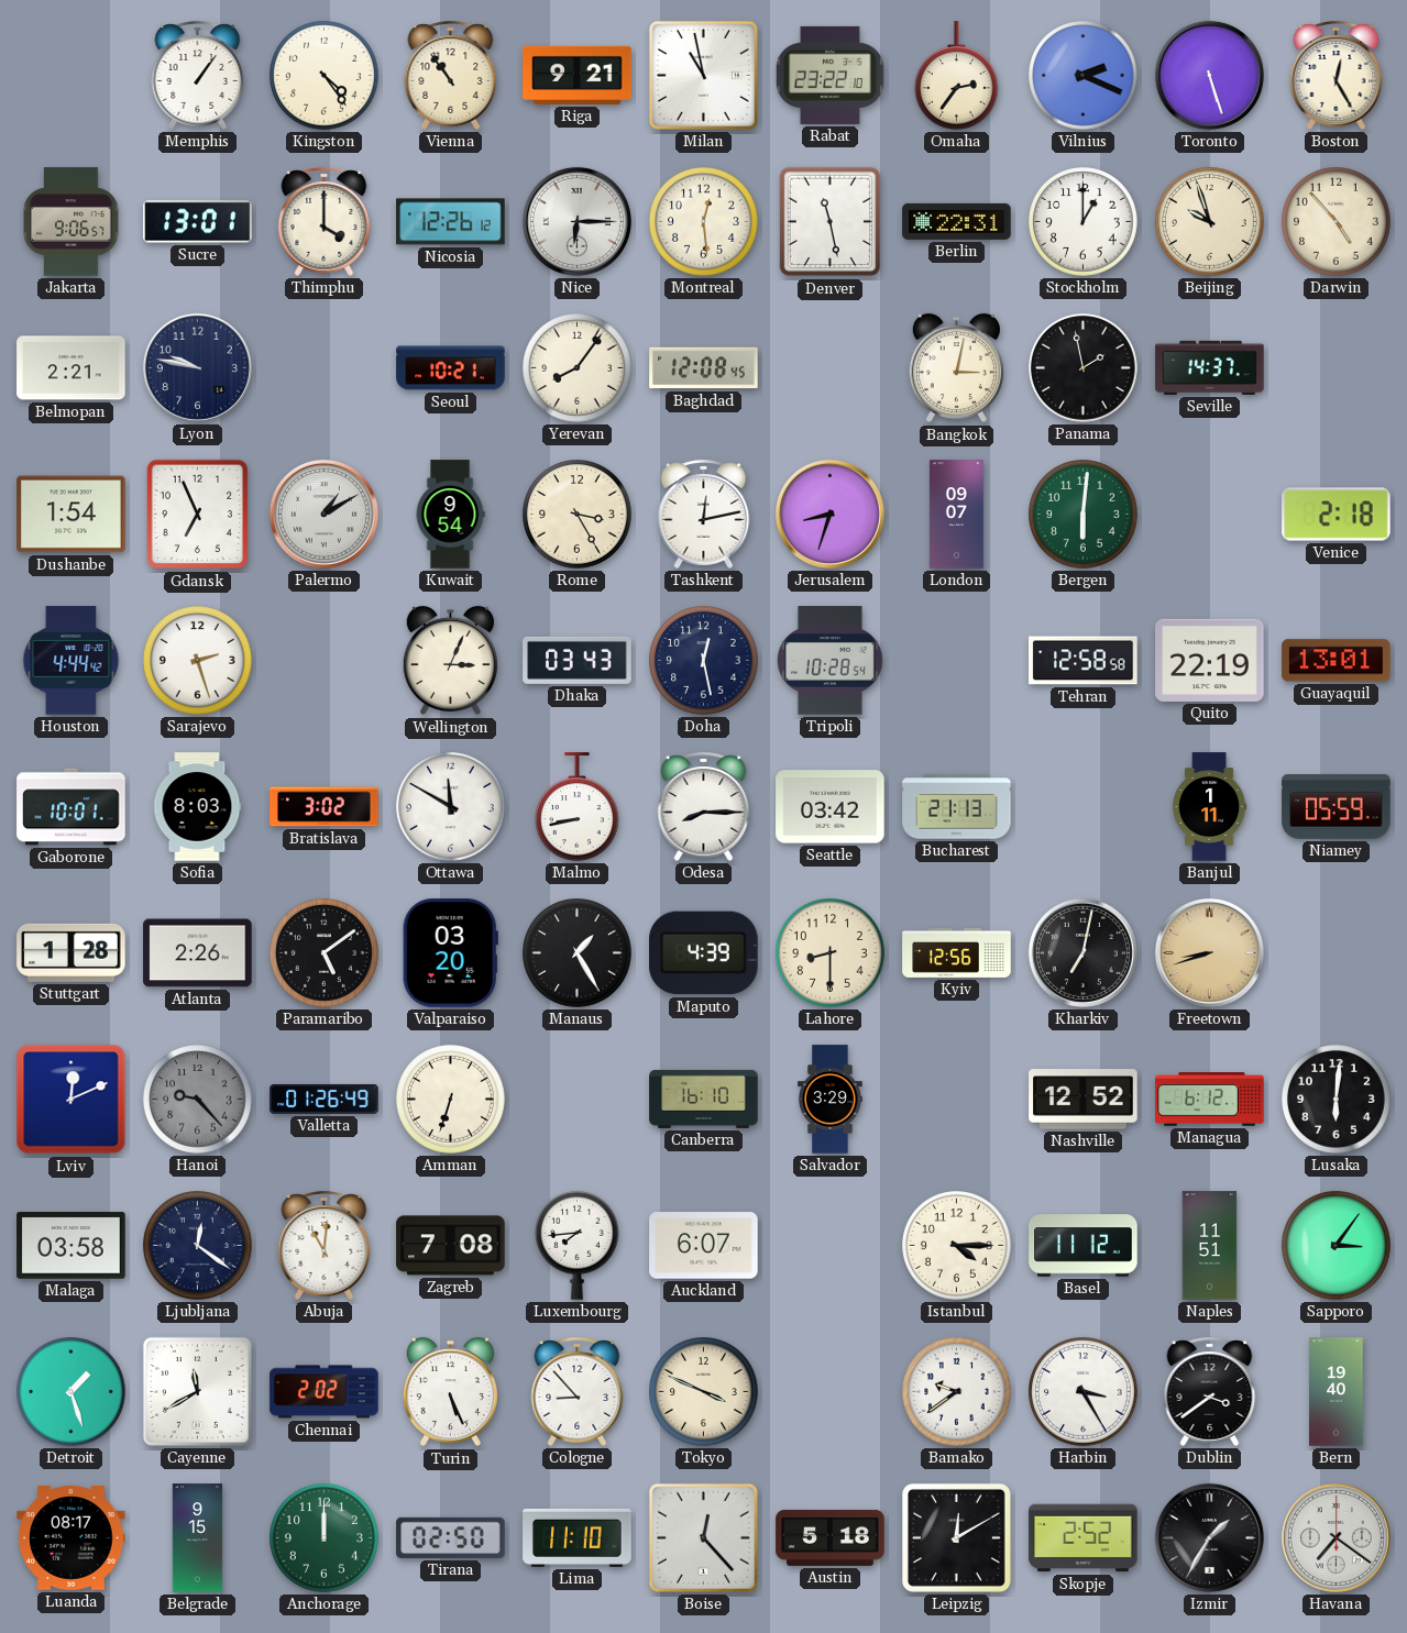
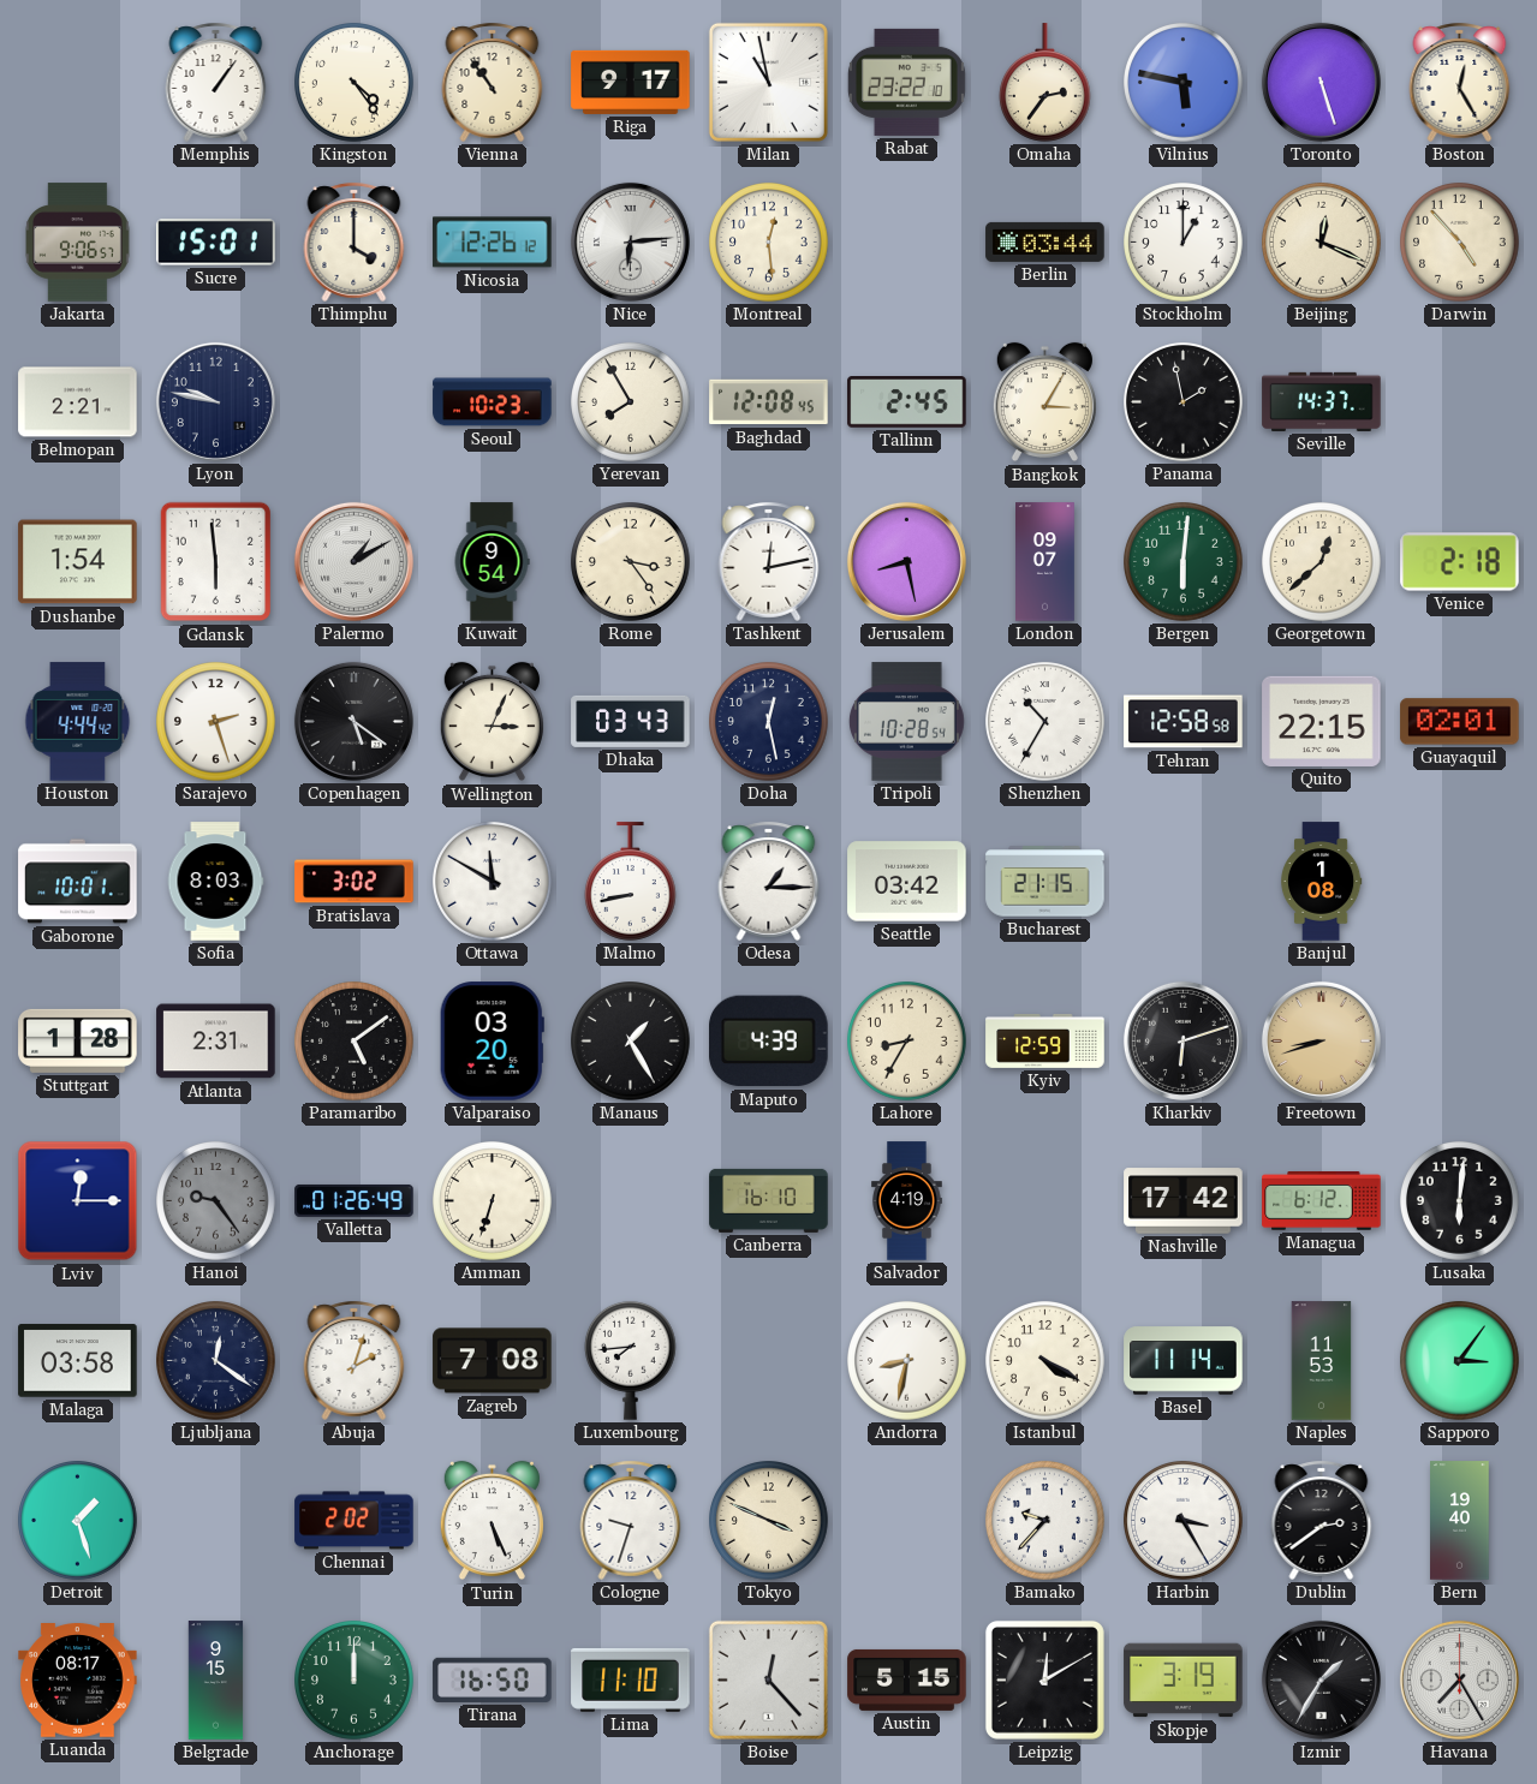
Riga: 9:21 -> 9:17 (631, 82)
Vilnius: 2:19 -> 5:47 (1184, 83)
Sucre: 13:01 -> 15:01 (216, 243)
Nice: 6:15 -> 6:14 (630, 241)
Denver: 11:28 -> none (831, 222)
Berlin: 22:31 -> 03:44 (1045, 241)
Beijing: 9:57 -> 12:19 (1322, 243)
Seoul: 10:21 -> 10:23 (493, 402)
Yerevan: 8:06 -> 7:55 (631, 402)
Tallinn: none -> 2:45 (907, 402)
Bangkok: 3:02 -> 3:05 (1044, 402)
Gdansk: 6:56 -> 5:59 (216, 562)
Rome: 3:25 -> 3:24 (631, 562)
Jerusalem: 8:33 -> 8:28 (906, 561)
Georgetown: none -> 12:38 (1322, 562)
Copenhagen: none -> 5:21 (353, 721)
Shenzhen: none -> 10:35 (1045, 722)
Quito: 22:19 -> 22:15 (1322, 721)
Guayaquil: 13:01 -> 02:01 (1460, 722)
Odesa: 8:15 -> 1:15 (769, 881)
Bucharest: 21:13 -> 21:15 (1045, 882)
Banjul: 1:11 -> 1:08 (1321, 882)
Niamey: 05:59 -> none (1337, 806)
Atlanta: 2:26 -> 2:31 (216, 1042)
Lahore: 8:30 -> 8:35 (907, 1042)
Kyiv: 12:56 -> 12:59 (1045, 1042)
Kharkiv: 7:02 -> 6:12 (1182, 1040)
Lviv: 12:11 -> 12:15 (78, 1201)
Hanoi: 9:23 -> 9:24 (216, 1201)
Salvador: 3:29 -> 4:19 (907, 1201)
Nashville: 12:52 -> 17:42 (1184, 1201)
Abuja: 11:01 -> 2:03 (355, 1360)
Auckland: 6:07 -> none (704, 1246)
Andorra: none -> 8:32 (907, 1361)
Istanbul: 4:15 -> 4:20 (1045, 1361)
Basel: 11:12 -> 11:14 (1184, 1361)
Naples: 11:51 -> 11:53 (1322, 1361)
Cayenne: 11:40 -> none (197, 1391)
Cologne: 8:53 -> 9:33 (631, 1520)
Bamako: 9:39 -> 9:37 (1045, 1521)
Dublin: 3:39 -> 2:39 (1322, 1520)
Tirana: 02:50 -> 16:50 (493, 1679)
Austin: 5:18 -> 5:15 (907, 1679)
Skopje: 2:52 -> 3:19 (1184, 1681)
Havana: 7:21 -> 7:25 (1459, 1679)
